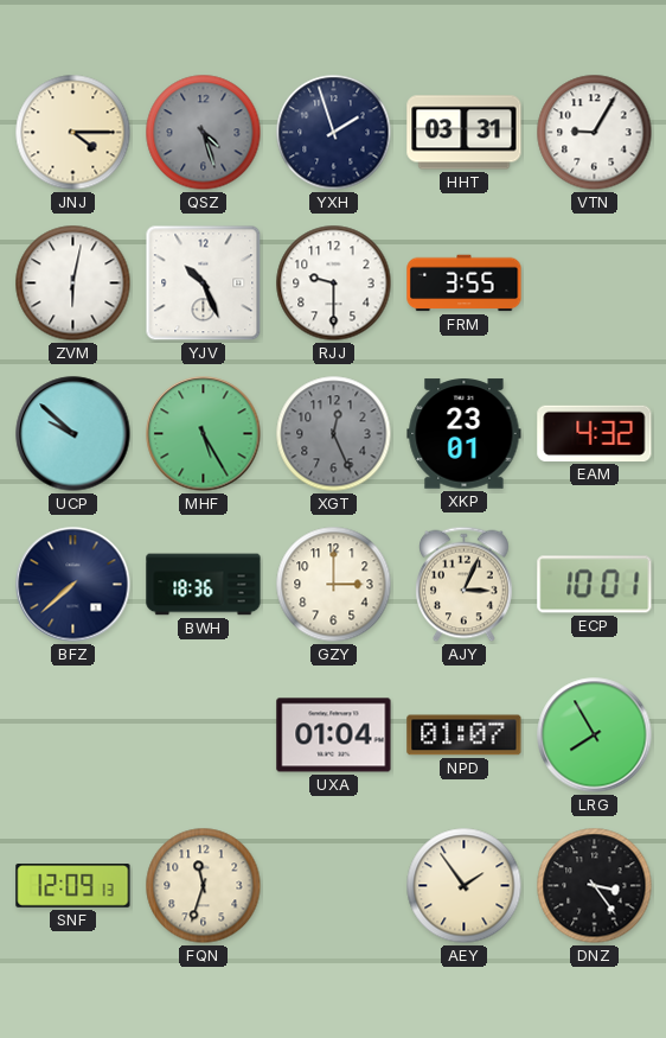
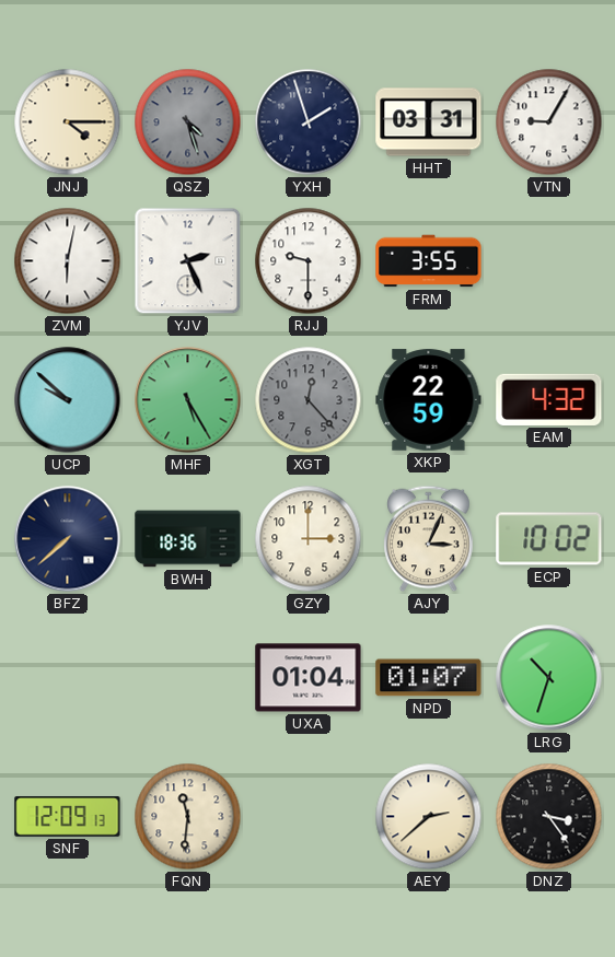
YJV: 10:26 -> 2:26 (188, 261)
XGT: 12:26 -> 12:23 (309, 400)
XKP: 23:01 -> 22:59 (429, 400)
ECP: 10:01 -> 10:02 (549, 539)
LRG: 7:55 -> 10:33 (549, 678)
FQN: 11:33 -> 11:31 (188, 817)
AEY: 1:54 -> 2:38 (429, 817)
